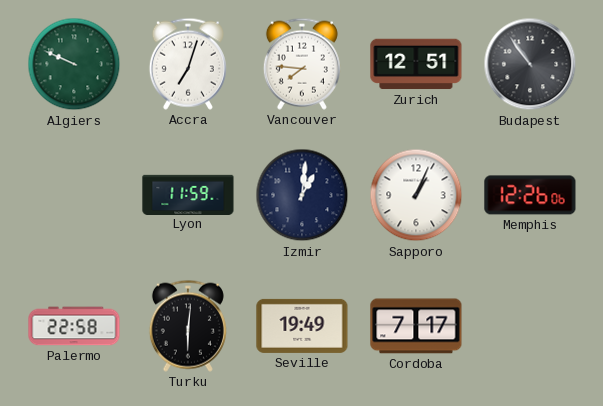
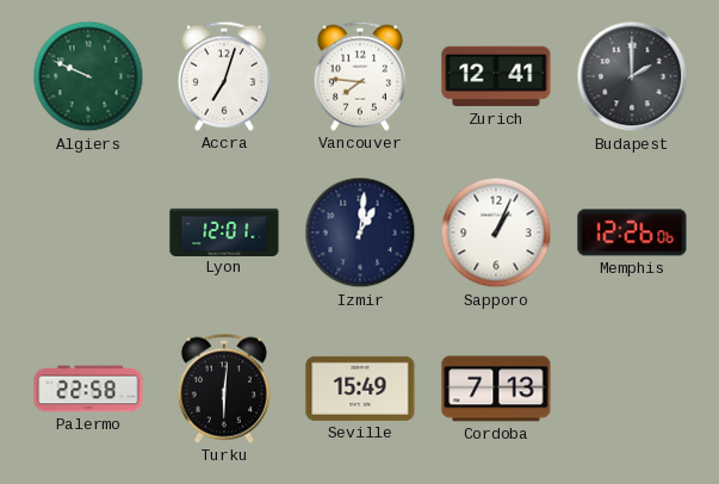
Zurich: 12:51 -> 12:41 (496, 76)
Budapest: 10:54 -> 2:00 (632, 76)
Lyon: 11:59 -> 12:01 (224, 231)
Seville: 19:49 -> 15:49 (360, 389)
Cordoba: 7:17 -> 7:13 (496, 389)
